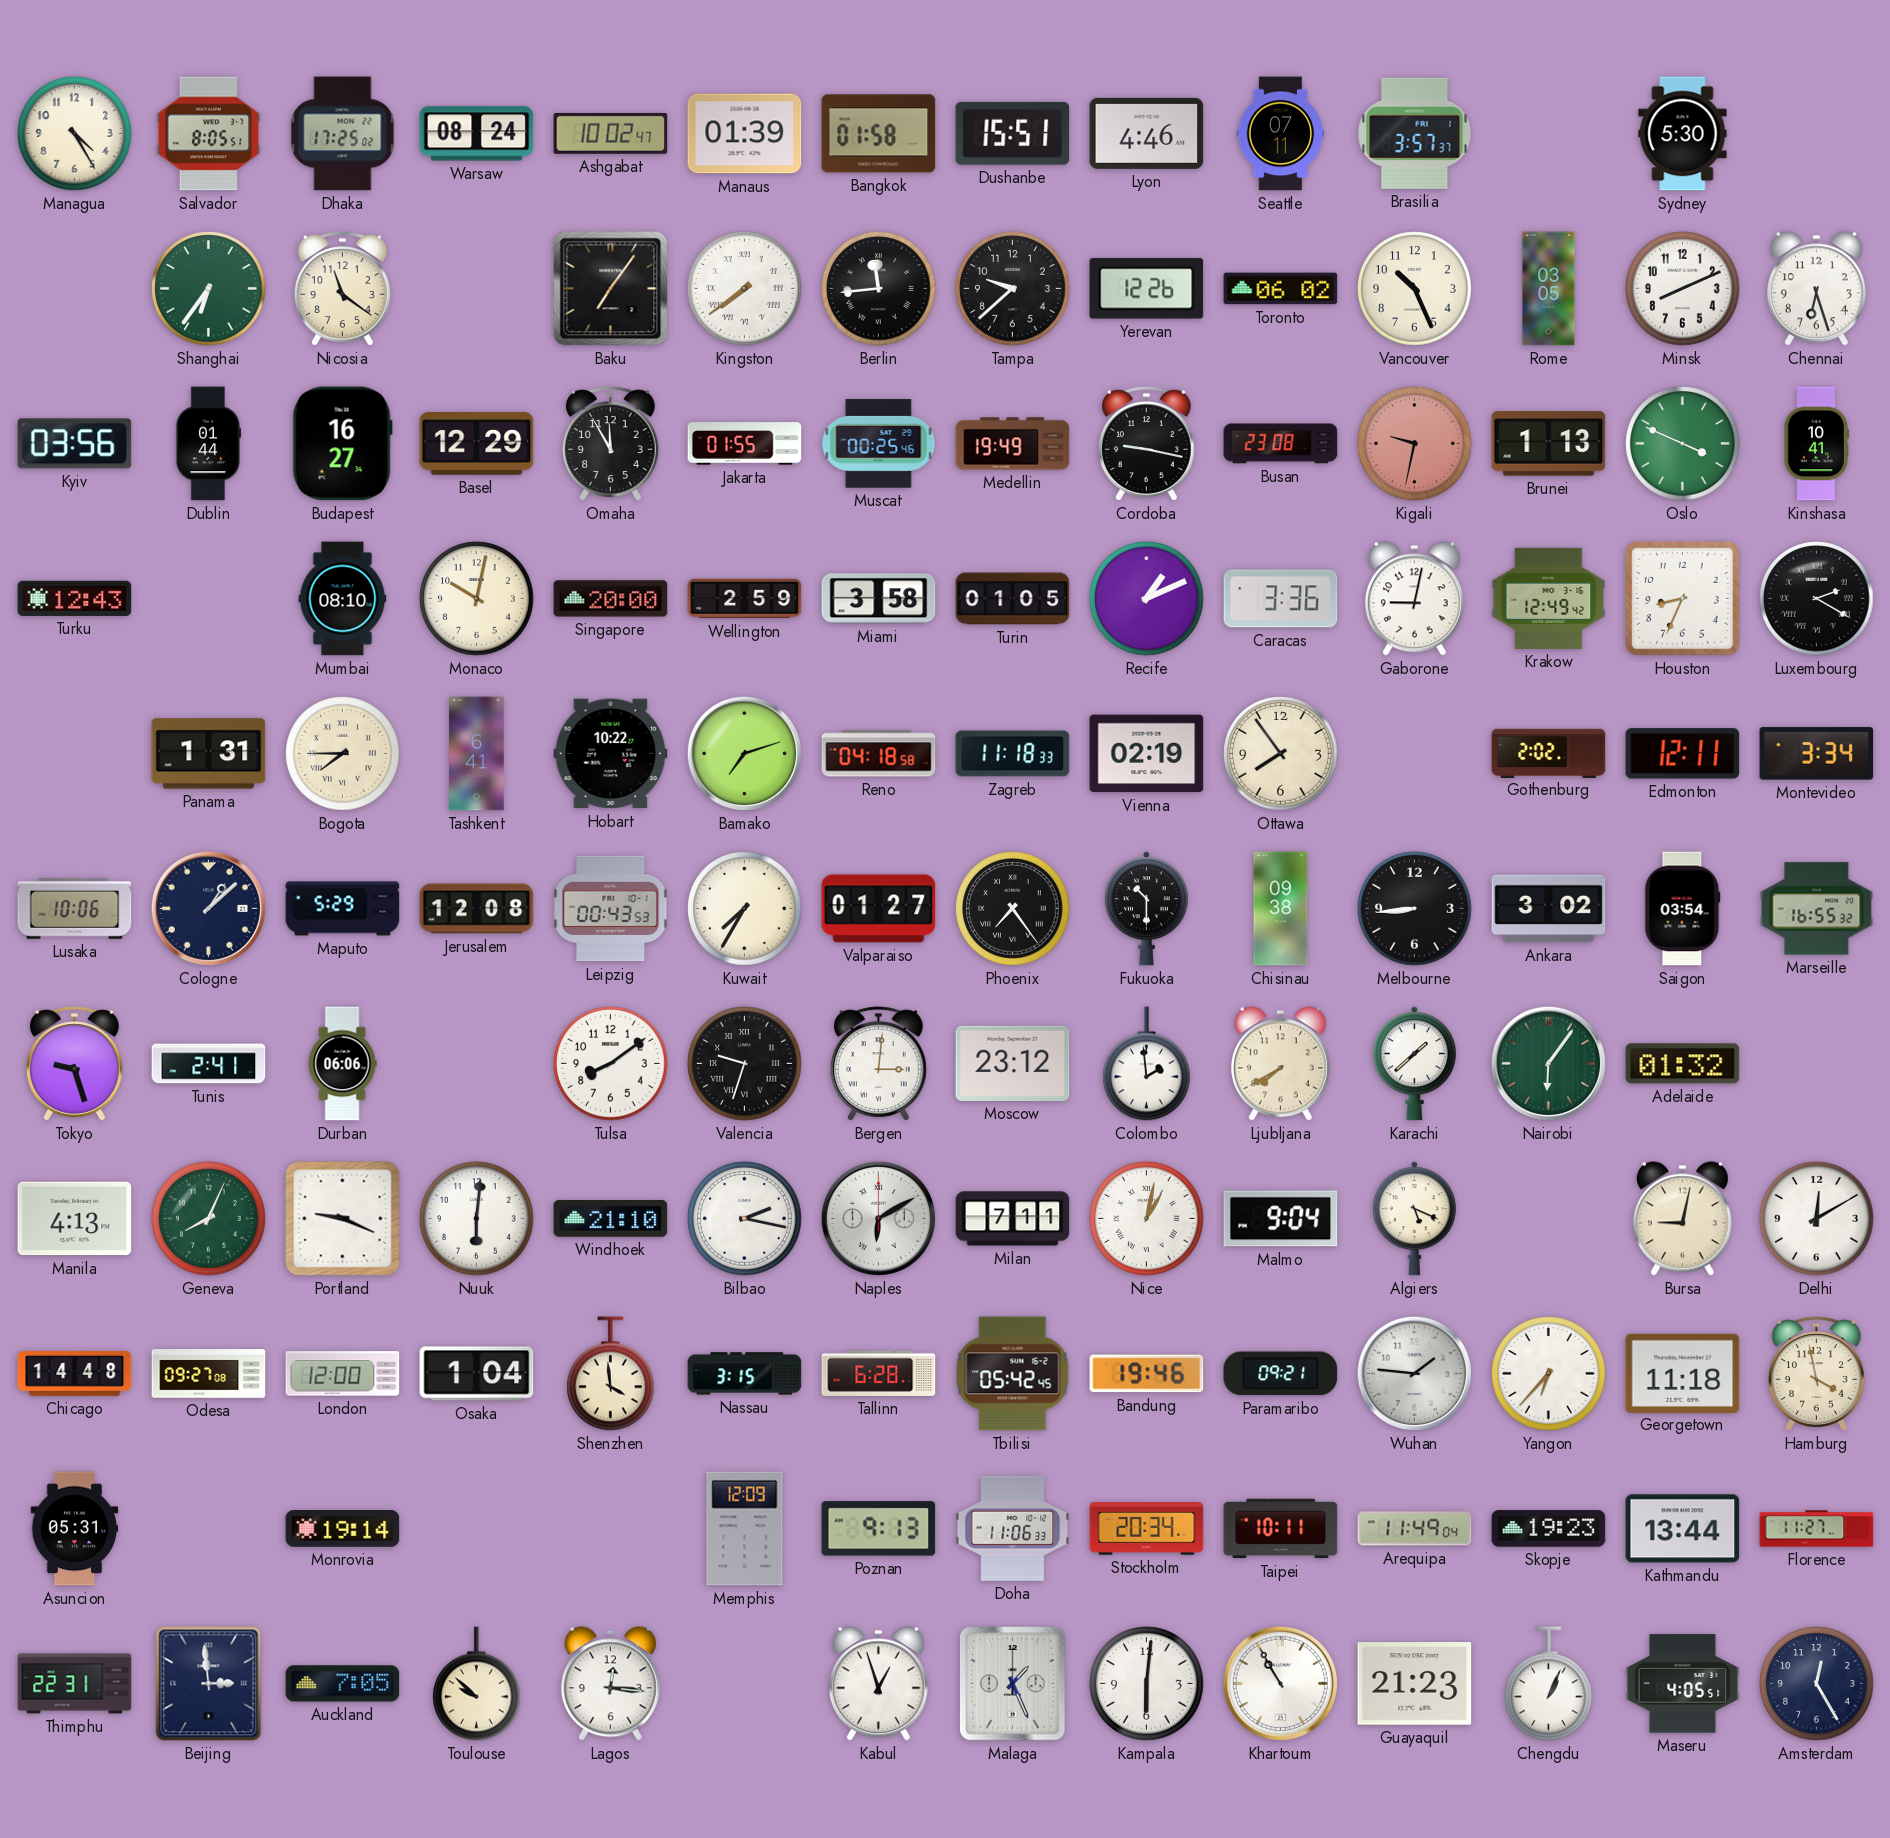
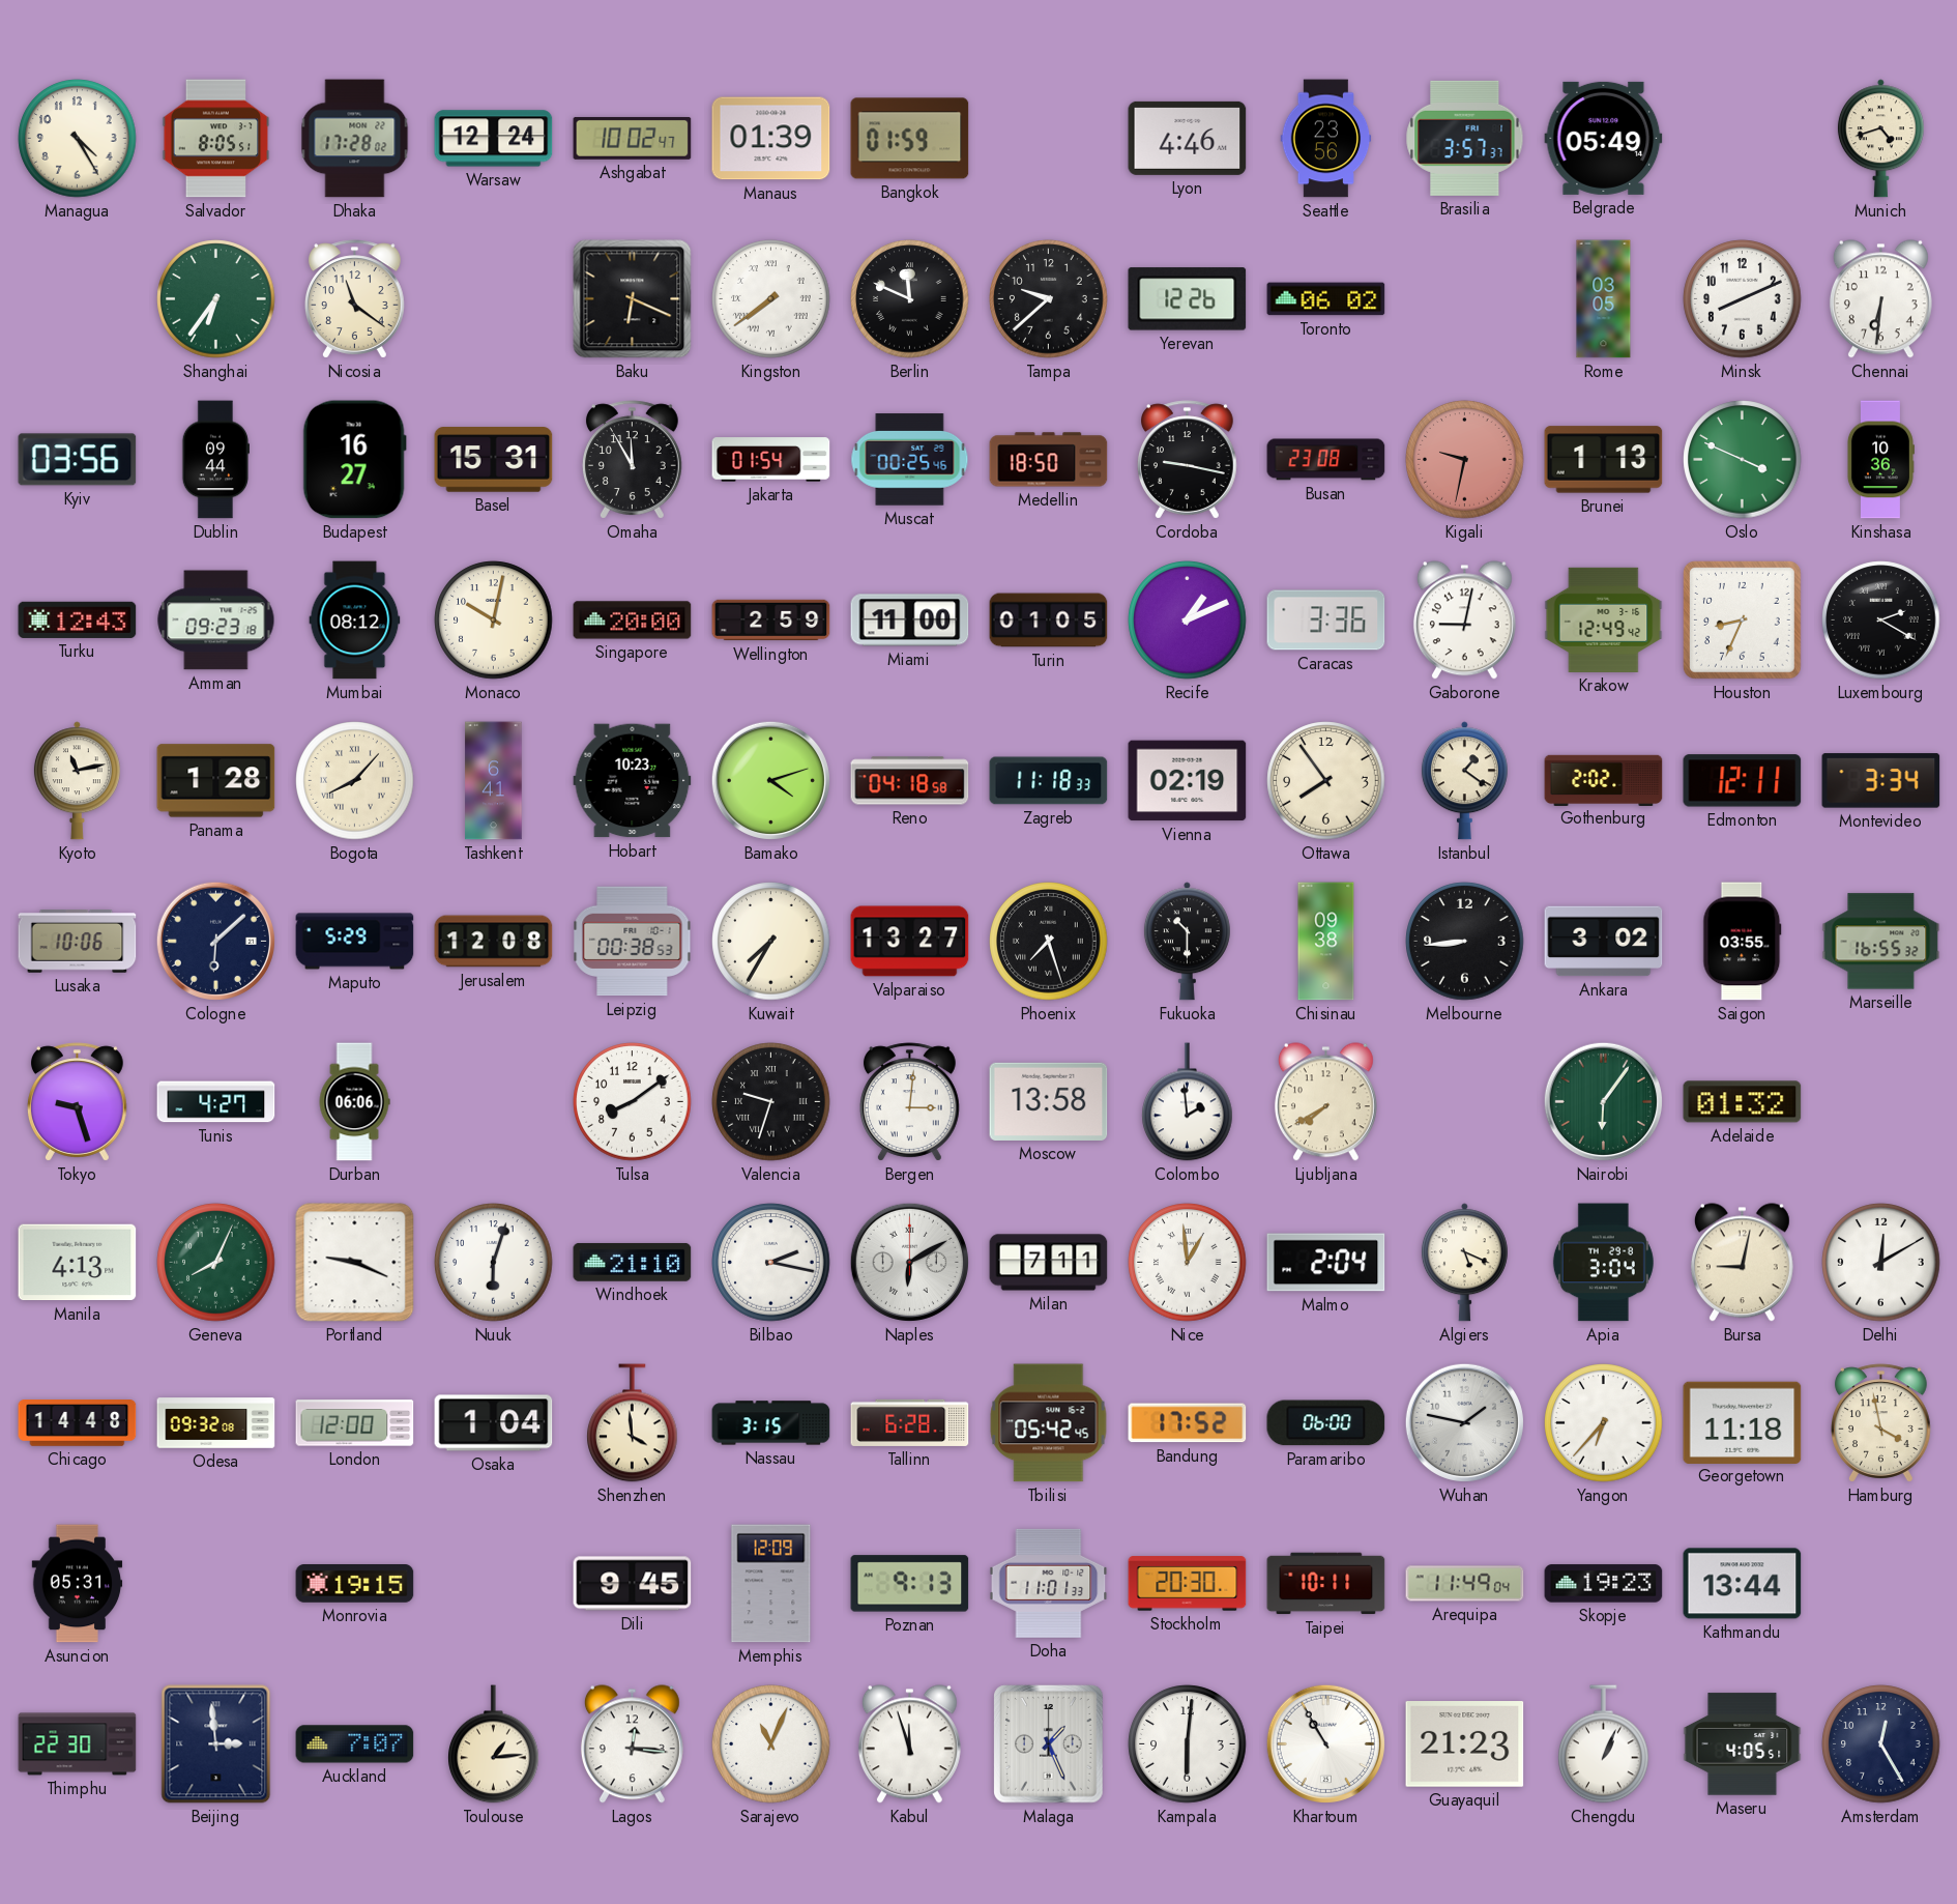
Dhaka: 17:25 -> 17:28 (355, 139)
Warsaw: 08:24 -> 12:24 (494, 139)
Bangkok: 01:58 -> 01:59 (910, 139)
Dushanbe: 15:51 -> none (1013, 133)
Seattle: 07:11 -> 23:56 (1326, 139)
Belgrade: none -> 05:49 (1604, 138)
Sydney: 5:30 -> none (1683, 134)
Munich: none -> 4:42 (1880, 139)
Baku: 7:06 -> 6:19 (633, 299)
Berlin: 11:44 -> 11:49 (910, 299)
Vancouver: 10:26 -> none (1415, 289)
Chennai: 6:27 -> 6:31 (1880, 299)
Dublin: 01:44 -> 09:44 (215, 460)
Basel: 12:29 -> 15:31 (494, 460)
Jakarta: 01:55 -> 01:54 (771, 460)
Medellin: 19:49 -> 18:50 (1049, 460)
Kinshasa: 10:41 -> 10:36 (1880, 460)
Amman: none -> 09:23 (216, 621)
Mumbai: 08:10 -> 08:12 (355, 621)
Miami: 3:58 -> 11:00 (910, 621)
Kyoto: none -> 11:13 (77, 781)
Panama: 1:31 -> 1:28 (216, 781)
Bogota: 7:45 -> 8:07 (355, 781)
Hobart: 10:22 -> 10:23 (633, 781)
Bamako: 7:12 -> 4:12 (770, 780)
Istanbul: none -> 1:21 (1464, 781)
Cologne: 1:08 -> 6:08 (215, 941)
Leipzig: 00:43 -> 00:38 (633, 942)
Valparaiso: 01:27 -> 13:27 (910, 942)
Phoenix: 7:24 -> 7:27 (1049, 942)
Saigon: 03:54 -> 03:55 (1743, 942)
Tunis: 2:41 -> 4:27 (216, 1102)
Moscow: 23:12 -> 13:58 (1049, 1101)
Karachi: 1:38 -> none (1414, 1064)
Nuuk: 6:01 -> 6:03 (494, 1263)
Nice: 1:02 -> 12:59 (1188, 1263)
Malmo: 9:04 -> 2:04 (1326, 1263)
Apia: none -> 3:04 (1603, 1263)
Odesa: 09:27 -> 09:32 (216, 1423)
Bandung: 19:46 -> 17:52 (1188, 1423)
Paramaribo: 09:21 -> 06:00 (1326, 1423)
Wuhan: 1:46 -> 1:47 (1464, 1422)
Monrovia: 19:14 -> 19:15 (355, 1584)
Dili: none -> 9:45 (633, 1584)
Doha: 11:06 -> 11:01 (1049, 1583)
Stockholm: 20:34 -> 20:30 (1188, 1584)
Florence: 11:27 -> none (1817, 1529)
Thimphu: 22:31 -> 22:30 (78, 1744)
Auckland: 7:05 -> 7:07 (355, 1744)
Toulouse: 9:52 -> 1:14 (494, 1744)
Sarajevo: none -> 11:04 (771, 1744)
Kabul: 12:57 -> 11:57 (909, 1744)
